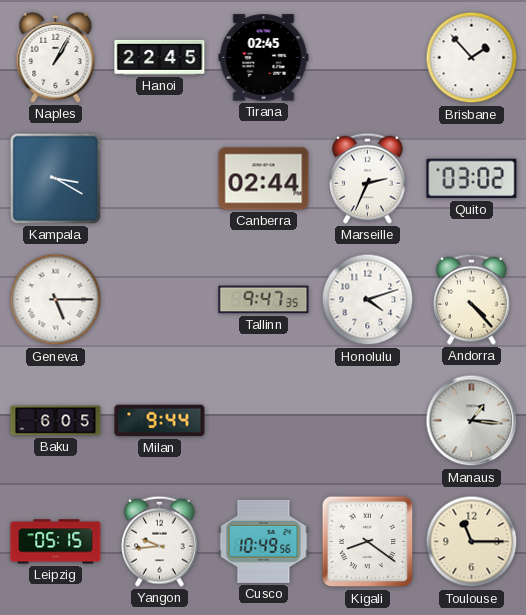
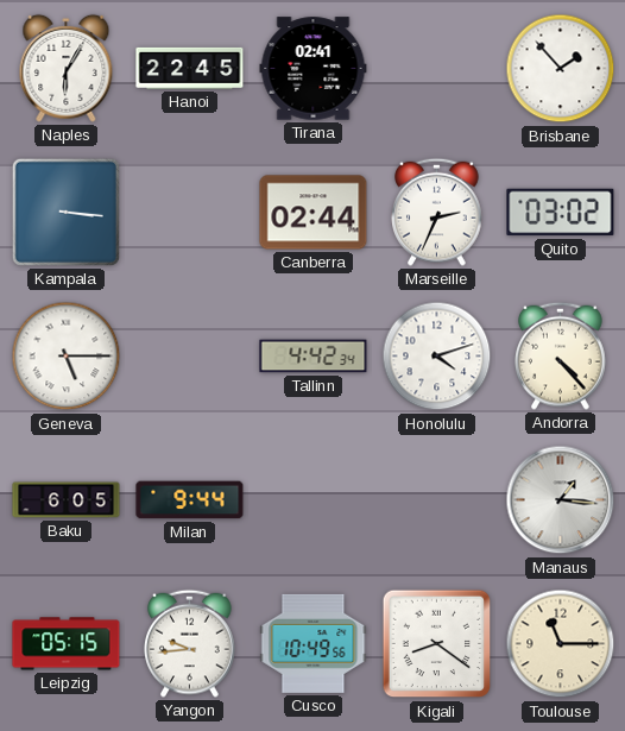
Naples: 1:05 -> 6:05 (67, 68)
Tirana: 02:45 -> 02:41 (314, 69)
Kampala: 3:20 -> 3:16 (65, 212)
Tallinn: 9:47 -> 4:42 (314, 357)
